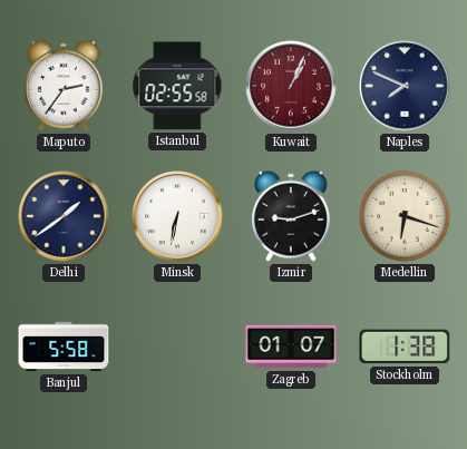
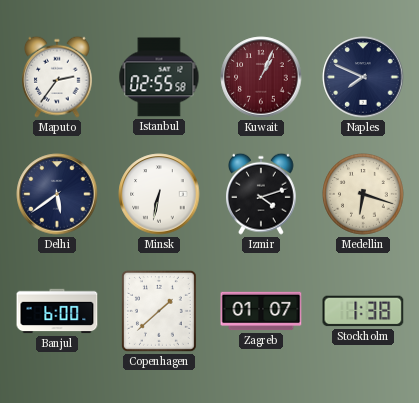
Delhi: 1:39 -> 5:39 (57, 194)
Izmir: 9:12 -> 4:12 (262, 194)
Banjul: 5:58 -> 6:00 (57, 311)
Copenhagen: none -> 1:38 (159, 311)
